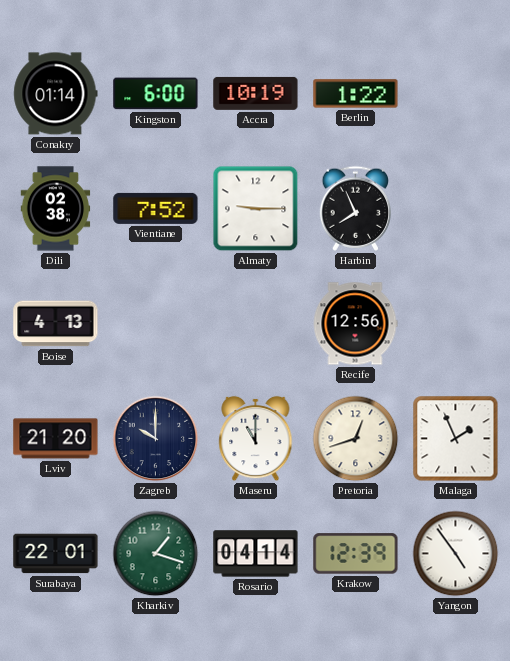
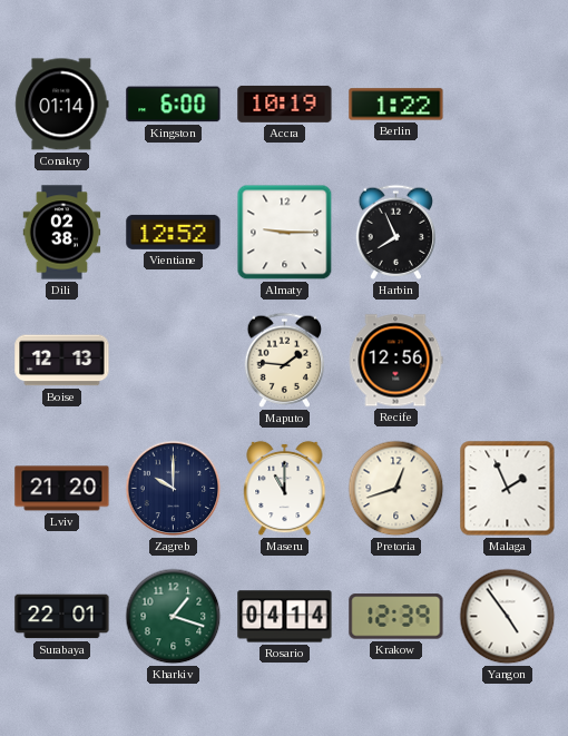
Vientiane: 7:52 -> 12:52 (174, 232)
Boise: 4:13 -> 12:13 (62, 361)
Maputo: none -> 1:46 (285, 360)
